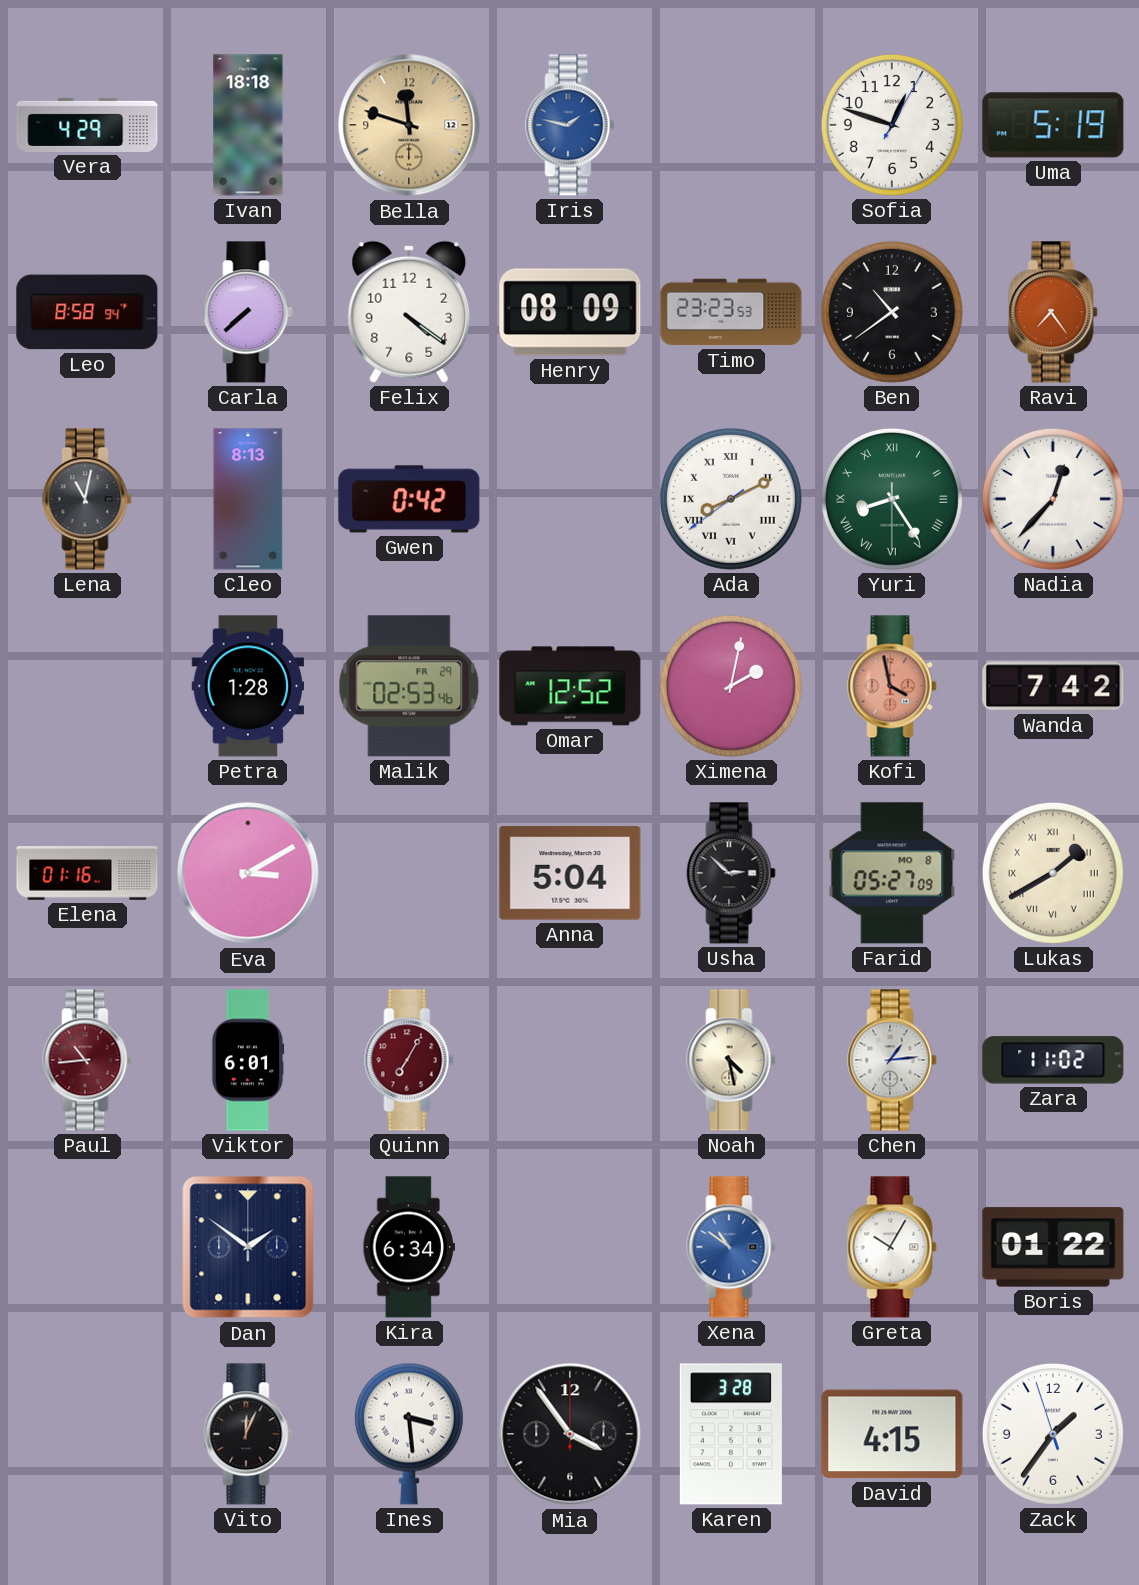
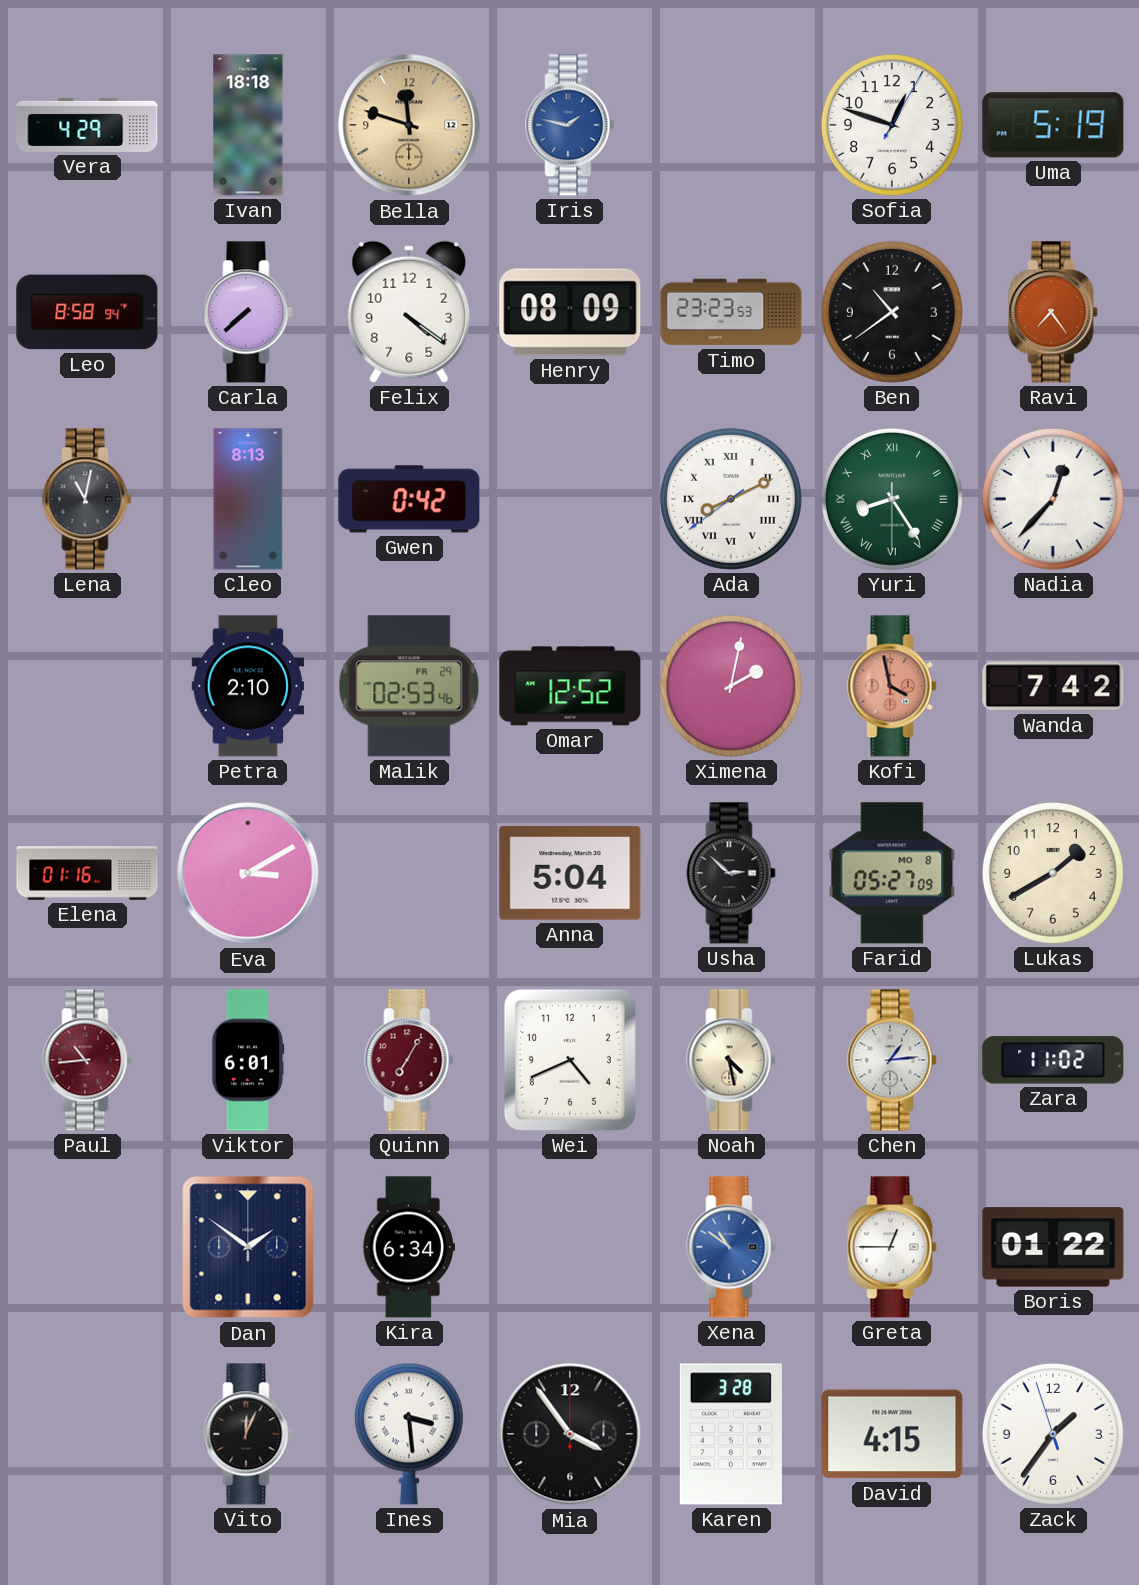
Petra: 1:28 -> 2:10 (248, 686)
Lukas numerals: Roman -> Arabic (1053, 873)
Wei: none -> 4:41 (570, 1060)
Greta: 10:05 -> 12:45 (892, 1247)
